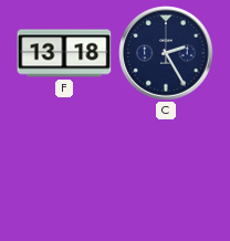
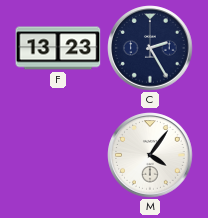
F: 13:18 -> 13:23 (58, 48)
M: none -> 4:06 (150, 155)
